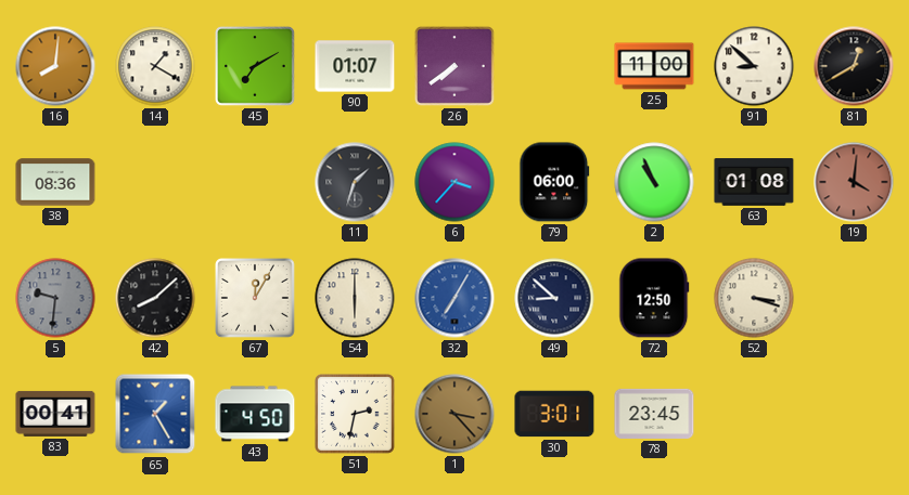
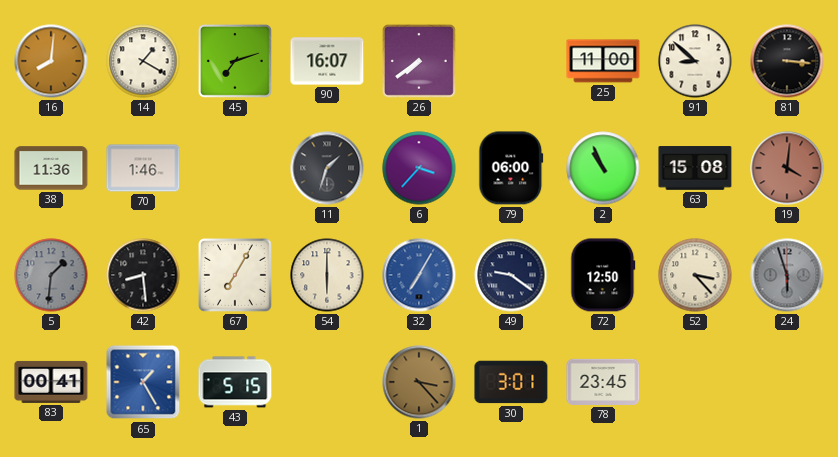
45: 7:10 -> 7:12 (235, 61)
90: 01:07 -> 16:07 (327, 61)
81: 12:40 -> 3:16 (787, 61)
38: 08:36 -> 11:36 (51, 168)
70: none -> 1:46 (143, 168)
63: 01:08 -> 15:08 (695, 168)
5: 9:31 -> 1:31 (51, 275)
42: 8:08 -> 8:29 (143, 275)
67: 12:05 -> 7:05 (235, 275)
49: 8:52 -> 9:21 (511, 275)
52: 3:18 -> 3:23 (695, 275)
24: none -> 5:57 (787, 275)
43: 4:50 -> 5:15 (235, 382)
51: 2:32 -> none (355, 414)
